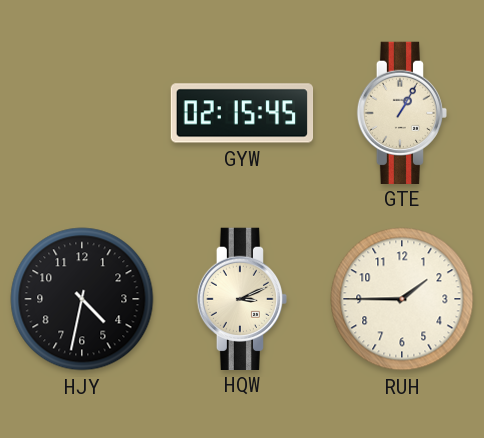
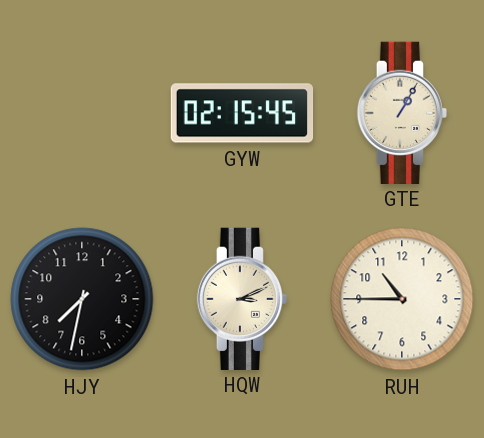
HJY: 4:32 -> 7:32 (82, 299)
RUH: 1:45 -> 10:45 (402, 299)
